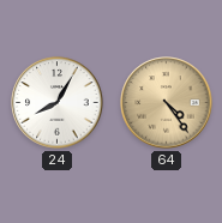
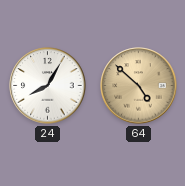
64: 4:24 -> 4:52 (139, 86)
